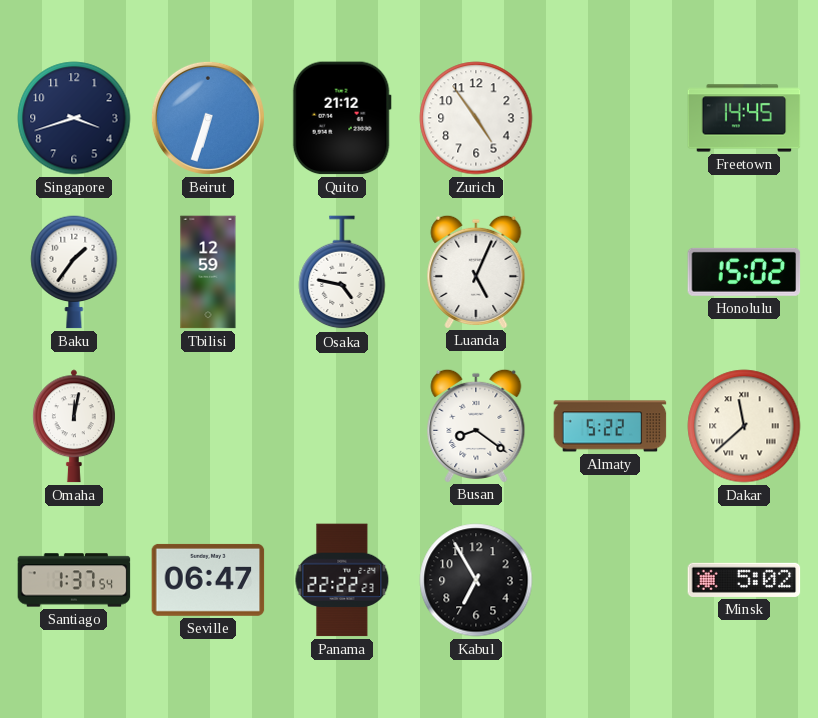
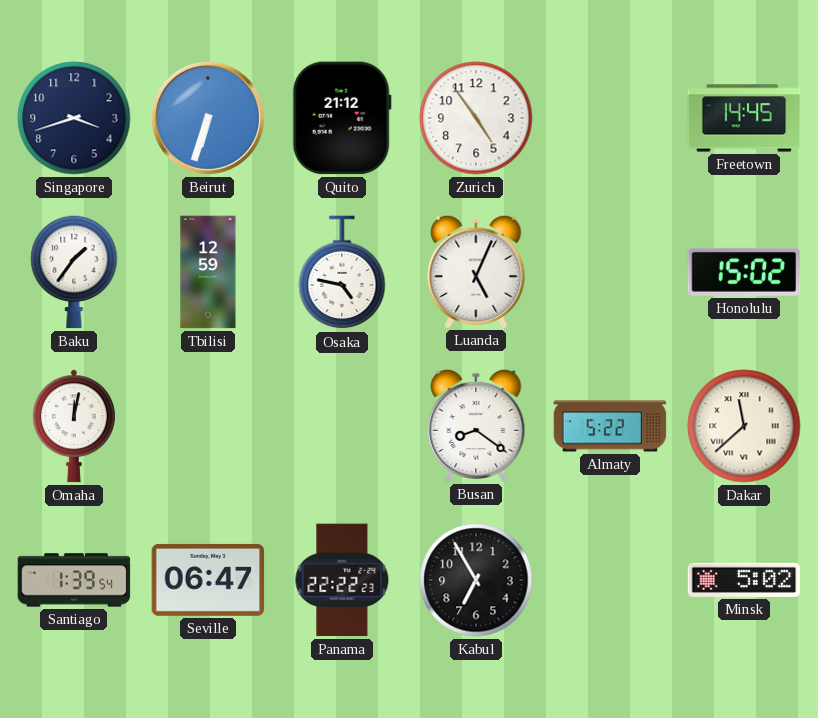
Santiago: 1:37 -> 1:39 (74, 580)
